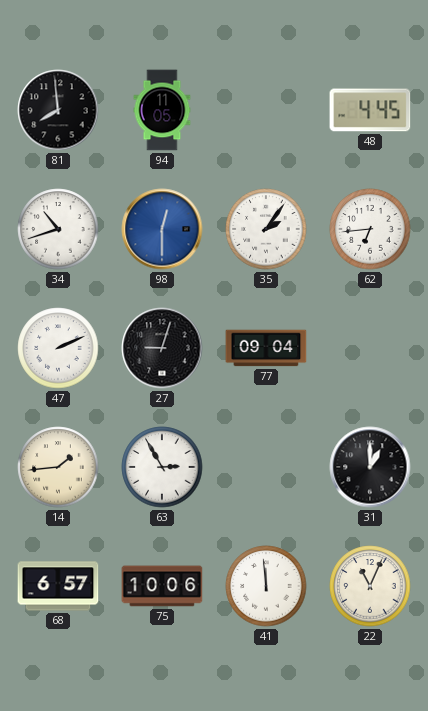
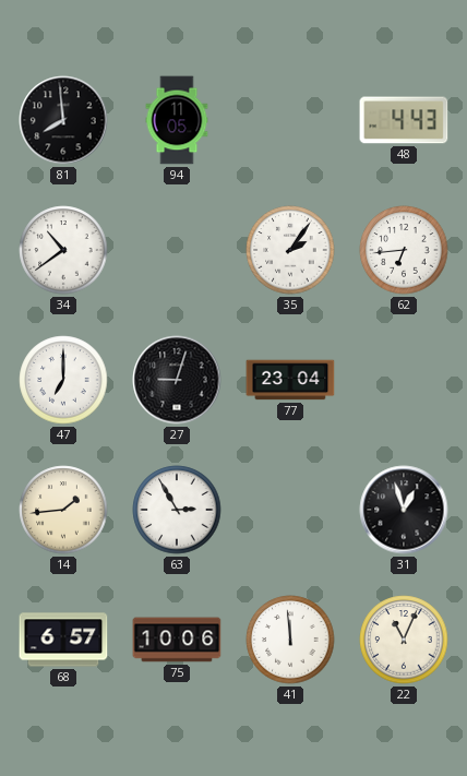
48: 4:45 -> 4:43 (404, 120)
34: 10:42 -> 10:39 (63, 250)
98: 12:30 -> none (162, 229)
47: 2:11 -> 7:00 (63, 380)
77: 09:04 -> 23:04 (290, 380)
31: 1:00 -> 12:57 (404, 510)
